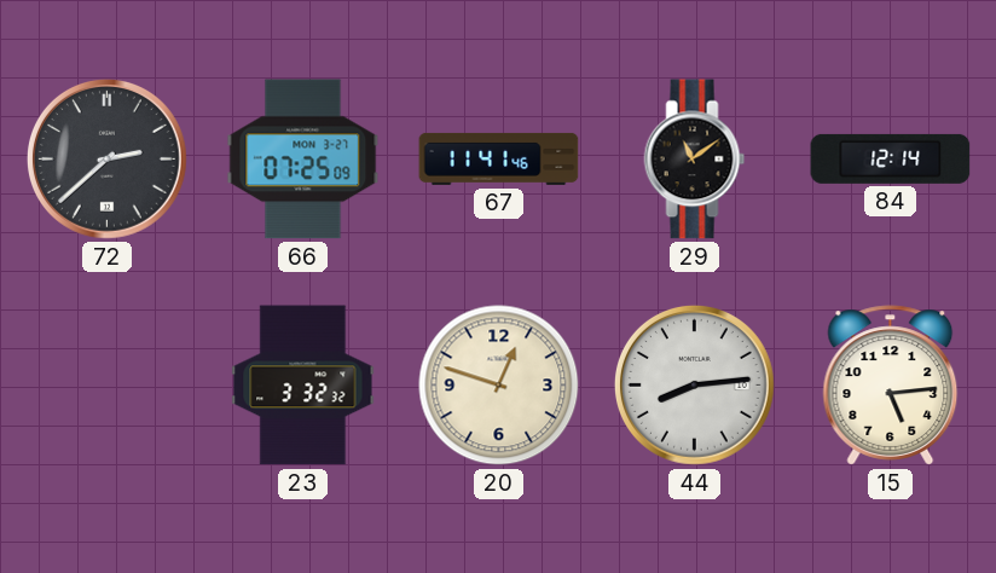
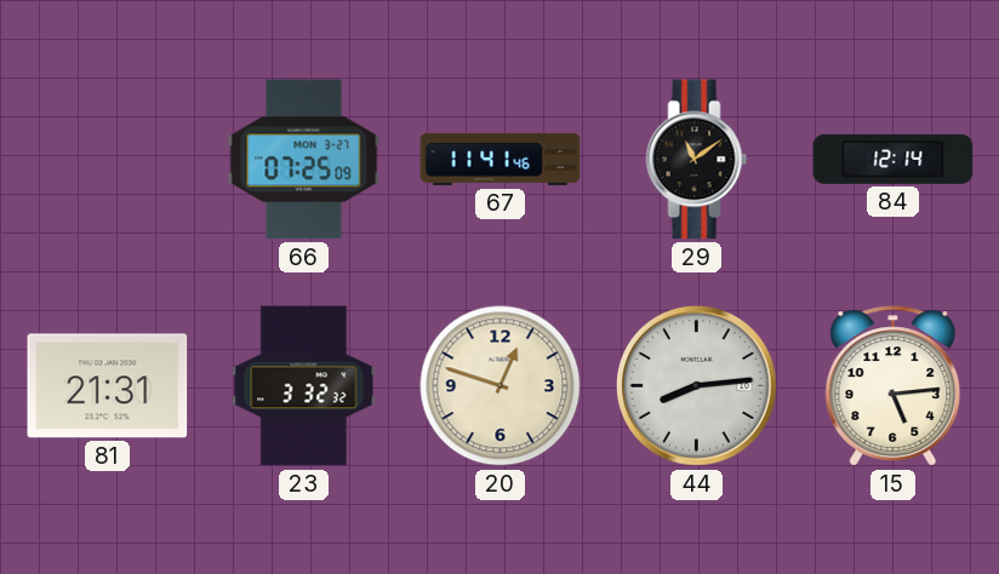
72: 2:38 -> none (106, 158)
81: none -> 21:31 (108, 386)
